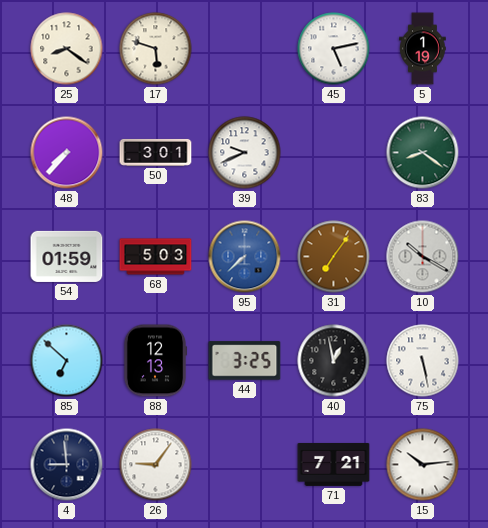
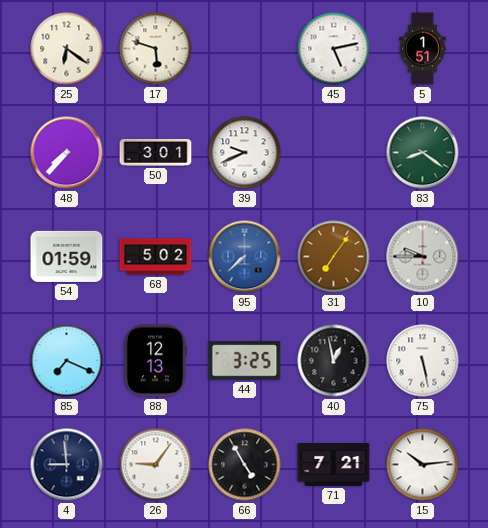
25: 8:21 -> 6:21 (67, 49)
5: 1:19 -> 1:51 (423, 49)
68: 5:03 -> 5:02 (156, 257)
10: 10:20 -> 9:45 (423, 257)
85: 6:52 -> 7:19 (67, 361)
66: none -> 4:55 (245, 465)
